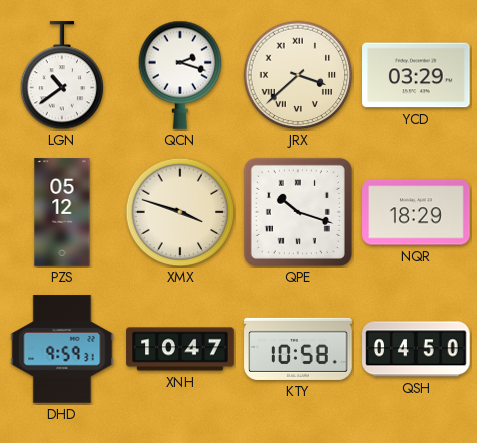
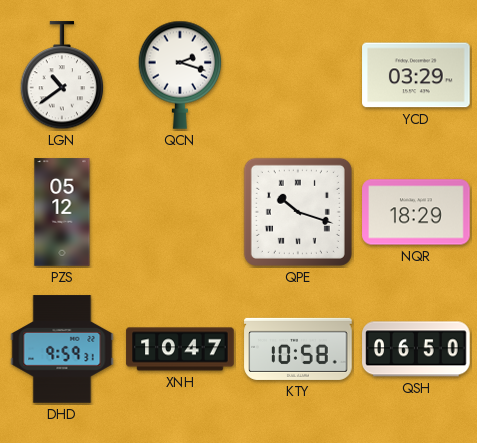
JRX: 3:38 -> none (298, 75)
XMX: 3:48 -> none (180, 212)
QSH: 04:50 -> 06:50 (416, 349)
